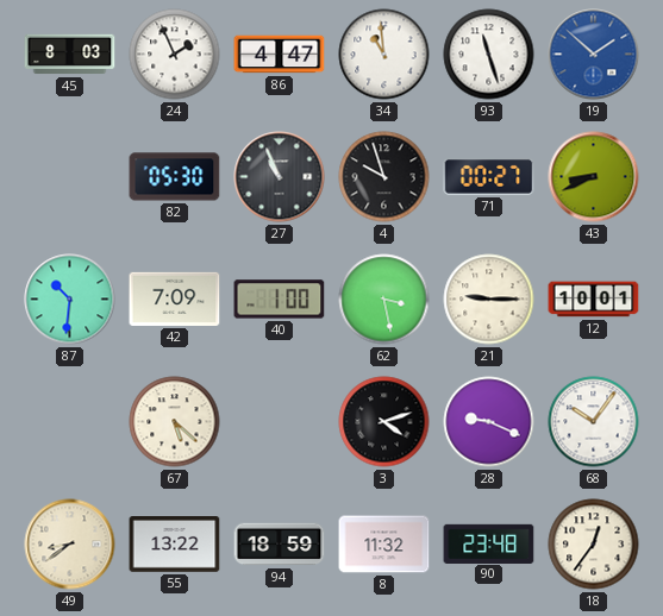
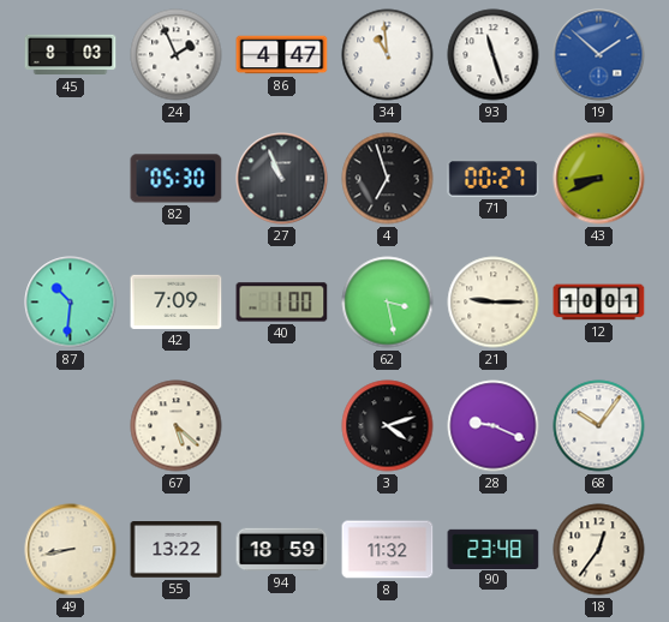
4: 9:57 -> 6:57 (388, 179)
49: 8:39 -> 8:43 (71, 550)
